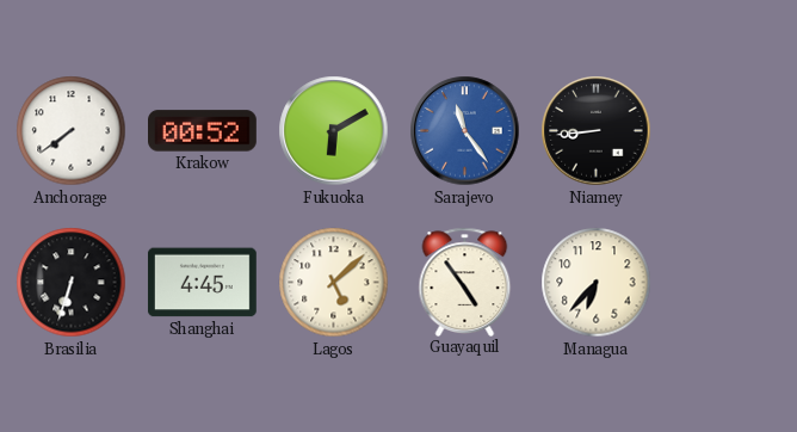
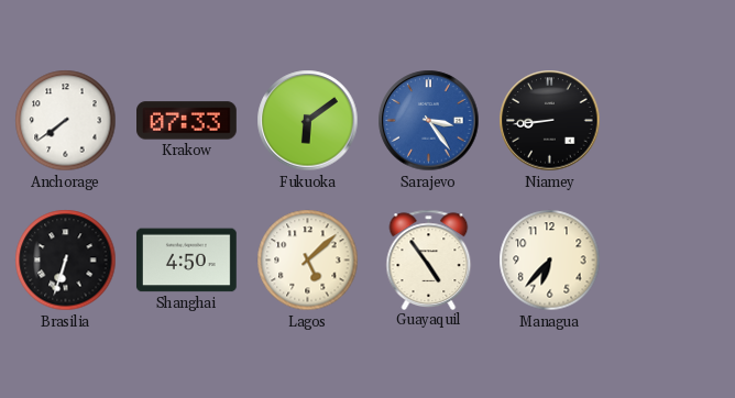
Krakow: 00:52 -> 07:33 (187, 121)
Fukuoka: 6:10 -> 6:09 (308, 121)
Sarajevo: 11:24 -> 3:24 (429, 121)
Shanghai: 4:45 -> 4:50 (186, 261)
